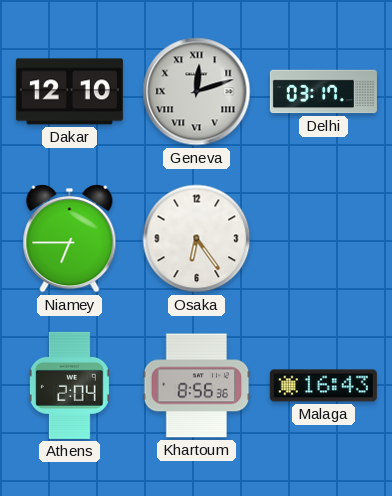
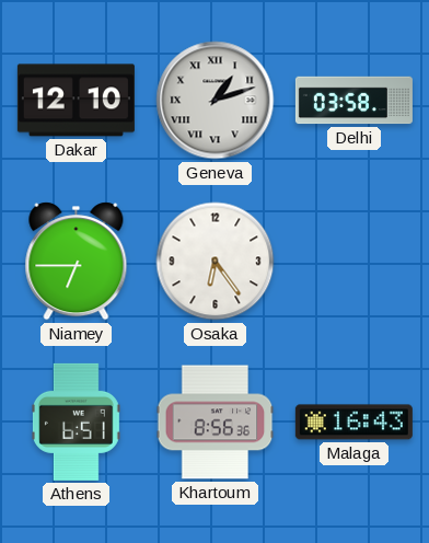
Geneva: 12:12 -> 1:12 (216, 101)
Delhi: 03:17 -> 03:58 (353, 101)
Athens: 2:04 -> 6:51 (76, 421)
